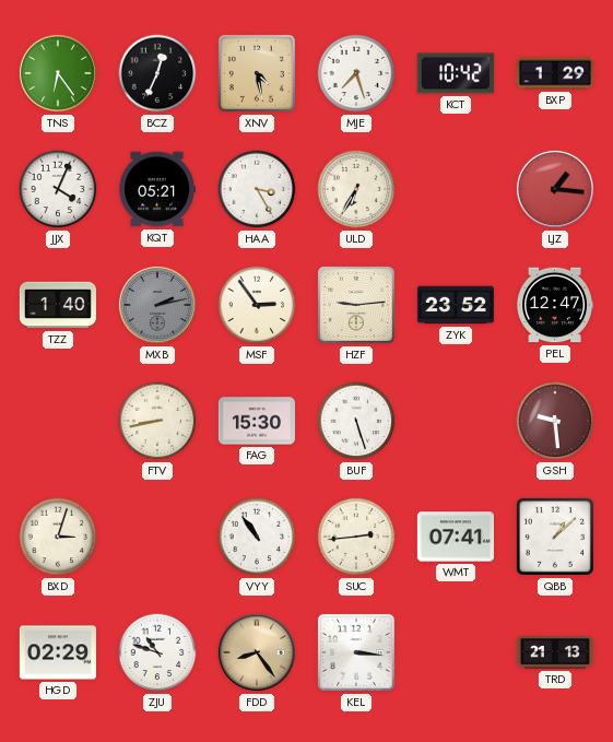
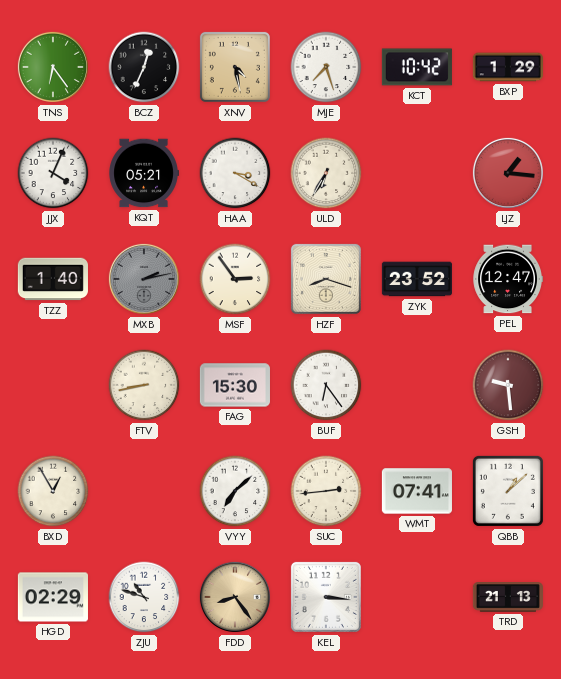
HAA: 3:25 -> 3:20 (235, 173)
HZF: 9:14 -> 8:18 (326, 279)
BUF: 5:27 -> 6:24 (326, 385)
BXD: 3:03 -> 12:55 (53, 491)
VYY: 10:54 -> 7:08 (235, 491)
